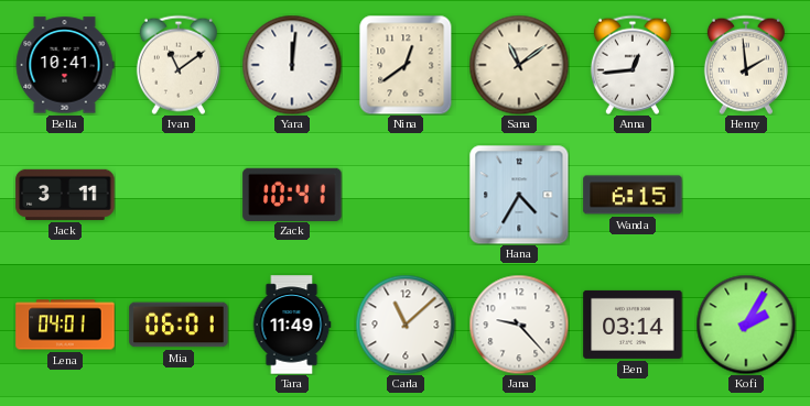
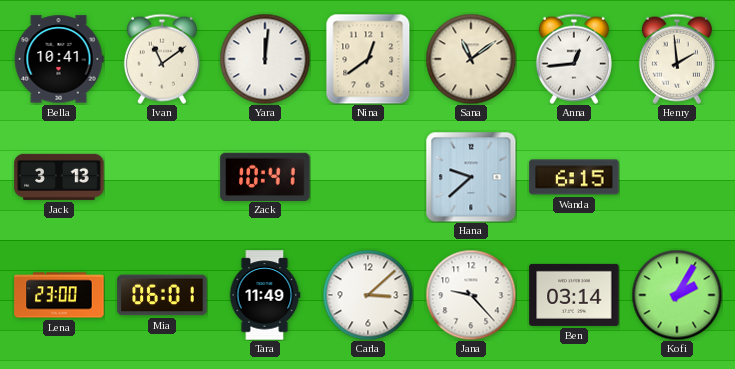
Jack: 3:11 -> 3:13 (59, 177)
Hana: 4:35 -> 9:38 (471, 177)
Lena: 04:01 -> 23:00 (59, 295)
Carla: 11:08 -> 3:08 (368, 295)
